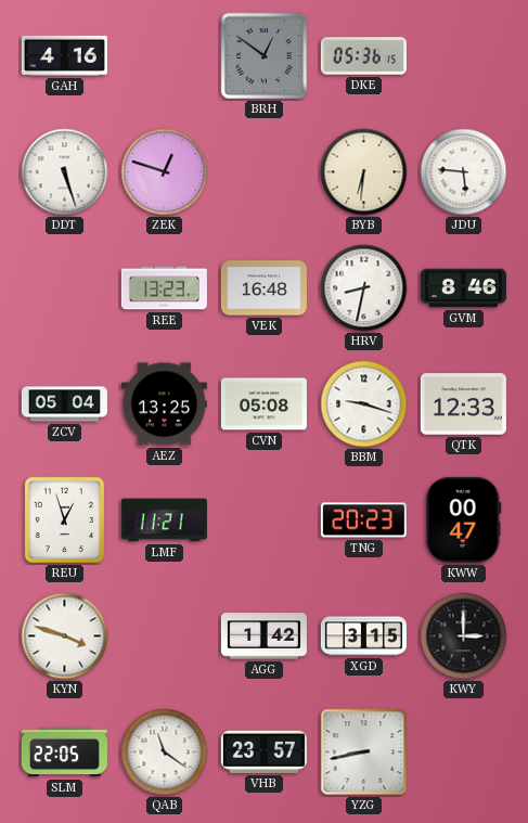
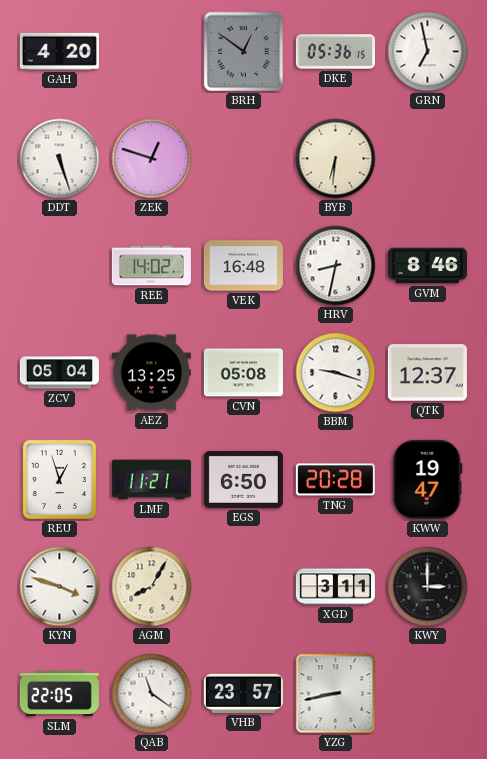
GAH: 4:16 -> 4:20 (59, 51)
GRN: none -> 6:58 (428, 52)
JDU: 5:46 -> none (464, 172)
REE: 13:23 -> 14:02 (151, 266)
QTK: 12:33 -> 12:37 (427, 373)
EGS: none -> 6:50 (243, 479)
TNG: 20:23 -> 20:28 (335, 480)
KWW: 00:47 -> 19:47 (428, 479)
AGM: none -> 8:05 (152, 587)
AGG: 1:42 -> none (263, 636)
XGD: 3:15 -> 3:11 (335, 587)
